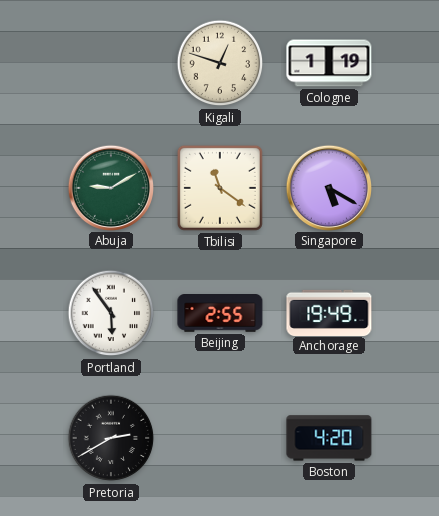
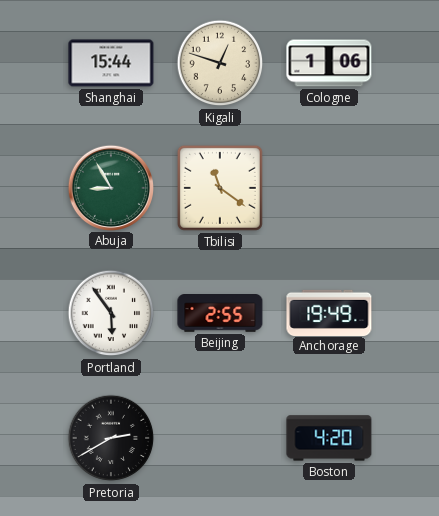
Shanghai: none -> 15:44 (111, 63)
Cologne: 1:19 -> 1:06 (329, 63)
Abuja: 9:10 -> 8:55 (110, 187)
Singapore: 5:20 -> none (328, 187)
